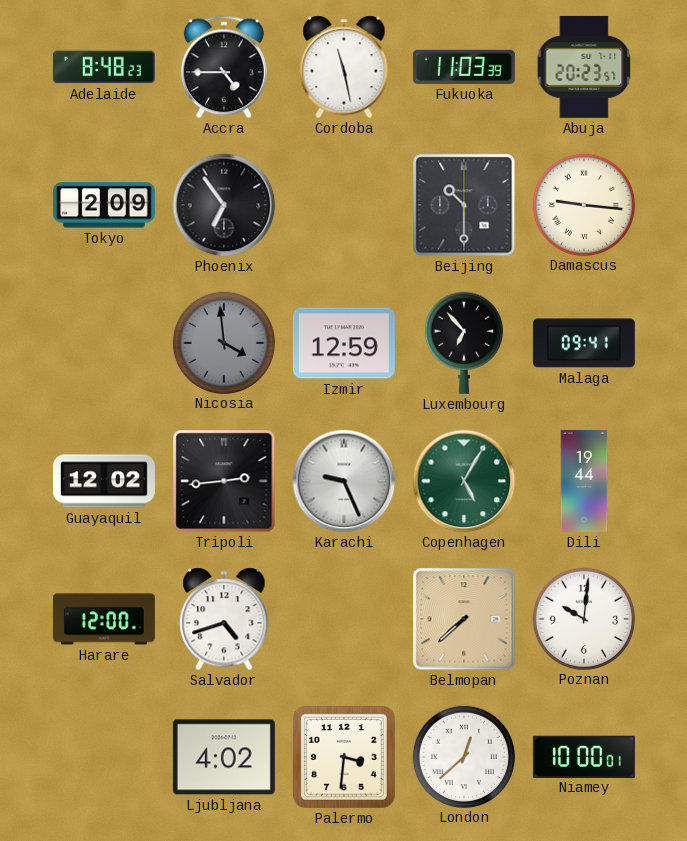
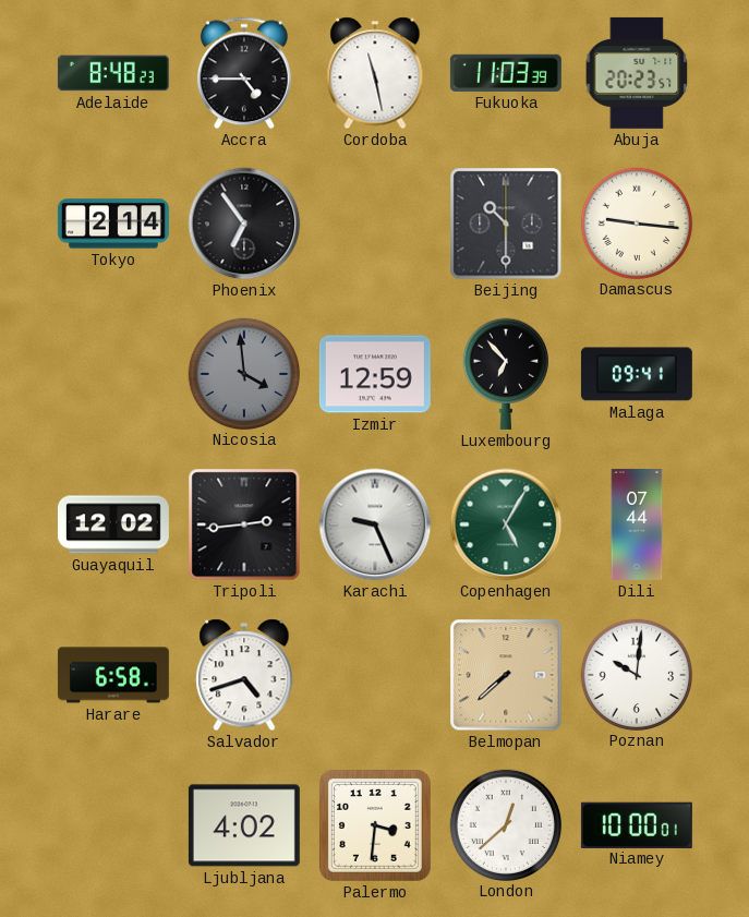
Tokyo: 2:09 -> 2:14 (113, 224)
Dili: 19:44 -> 07:44 (637, 524)
Harare: 12:00 -> 6:58 (113, 675)
